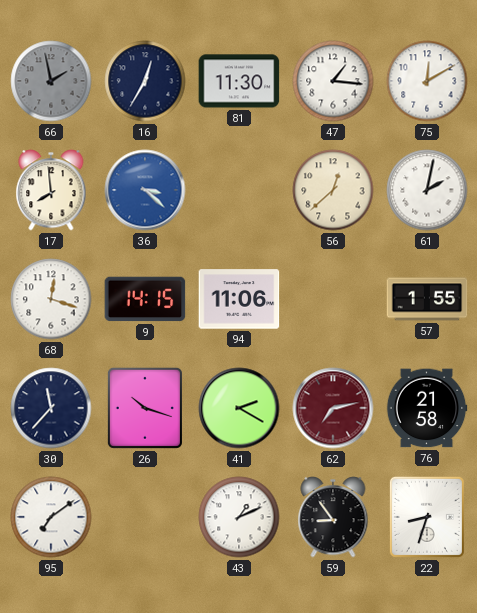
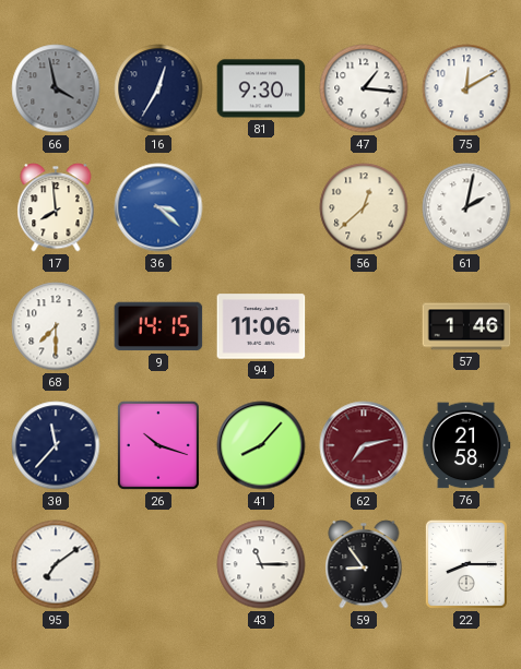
66: 1:58 -> 3:58 (56, 88)
81: 11:30 -> 9:30 (261, 88)
68: 12:18 -> 7:30 (56, 326)
57: 1:55 -> 1:46 (466, 326)
41: 2:20 -> 8:07 (261, 445)
43: 1:11 -> 11:15 (261, 564)
22: 8:33 -> 8:15 (466, 564)
